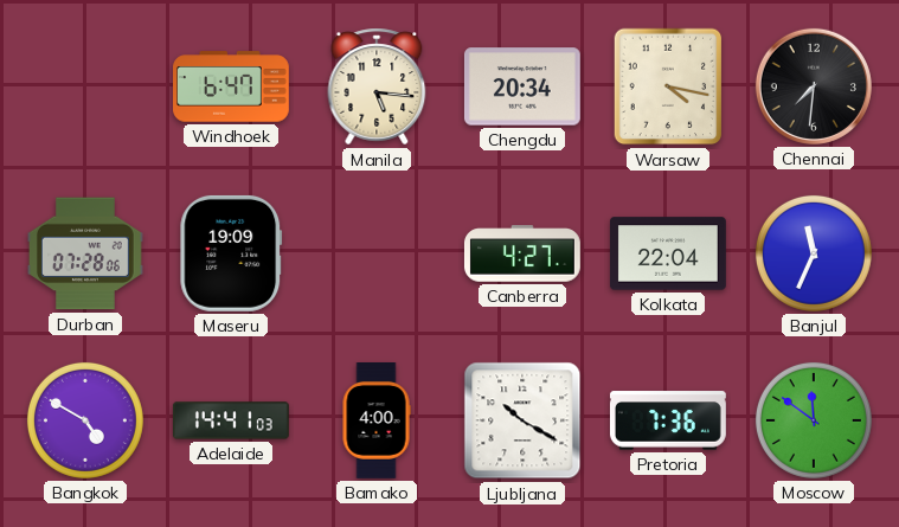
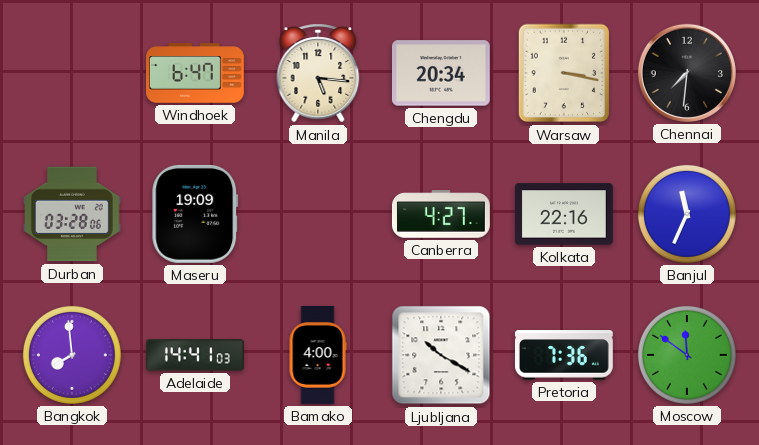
Warsaw: 4:17 -> 3:17 (564, 73)
Durban: 07:28 -> 03:28 (72, 214)
Kolkata: 22:04 -> 22:16 (564, 214)
Bangkok: 4:50 -> 7:59 (72, 355)
